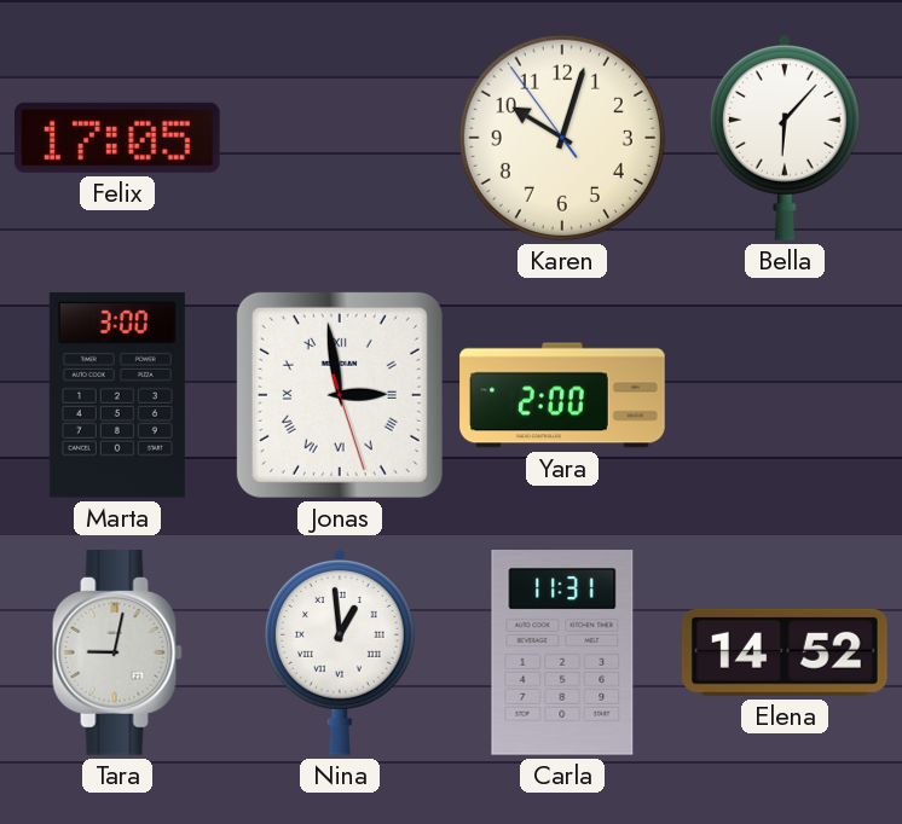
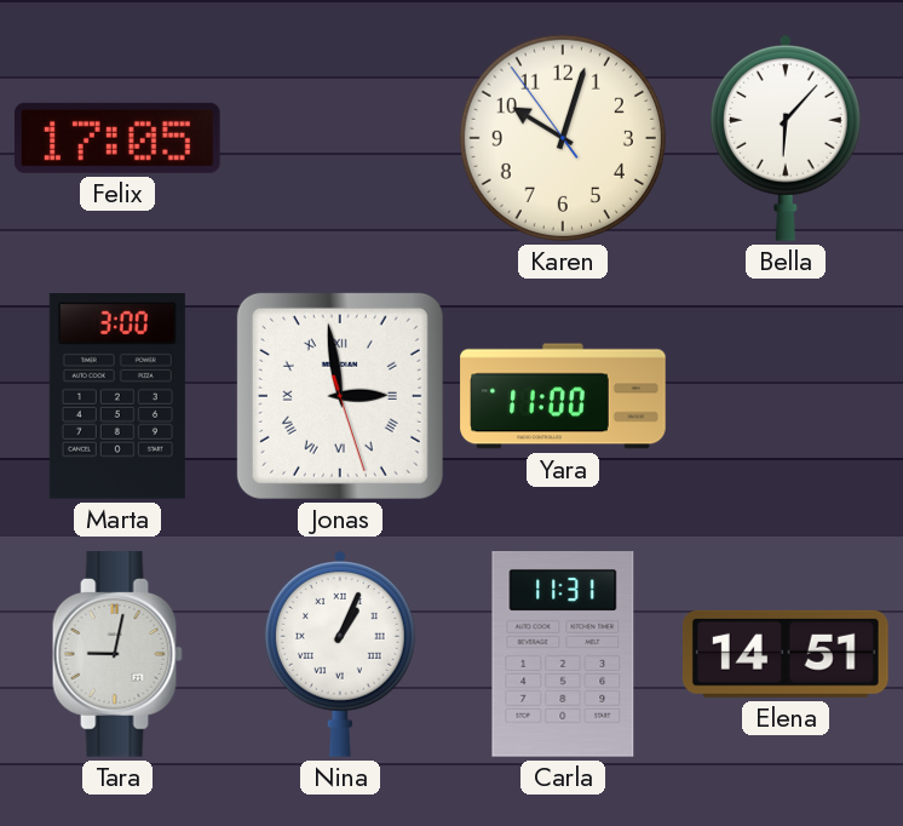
Yara: 2:00 -> 11:00 (563, 396)
Nina: 12:59 -> 1:04 (340, 655)
Elena: 14:52 -> 14:51 (786, 654)
